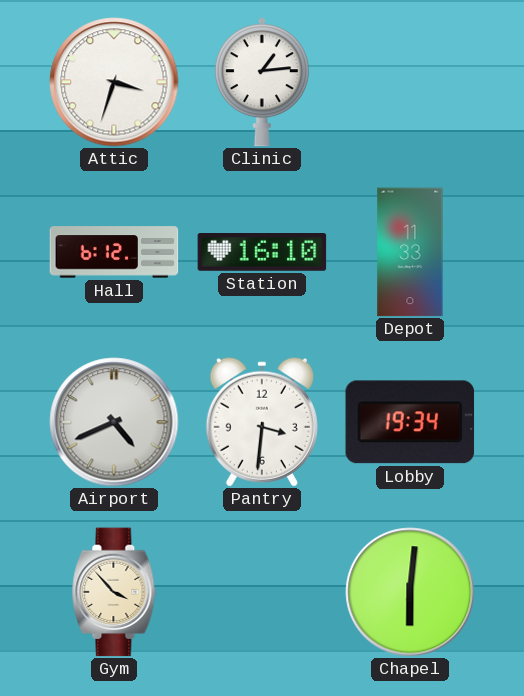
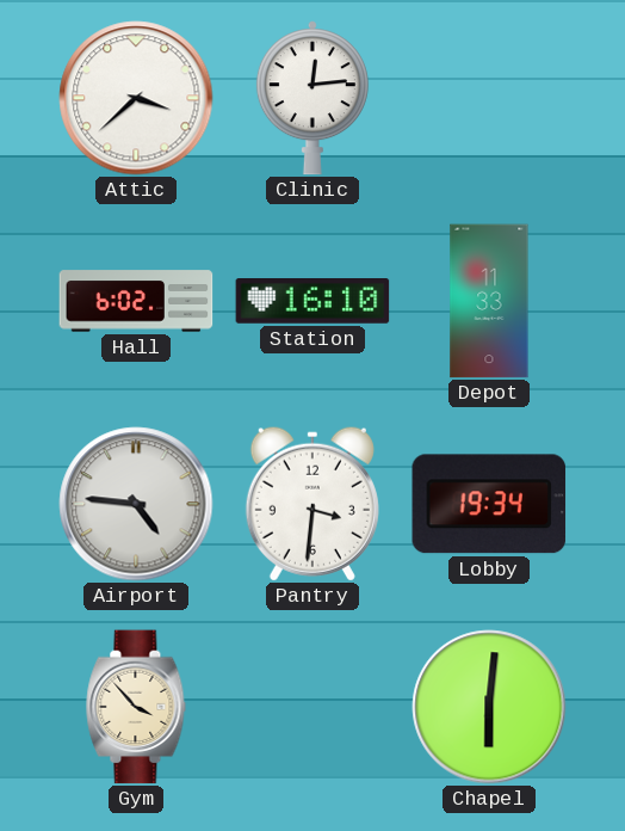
Attic: 3:33 -> 3:38 (136, 98)
Clinic: 1:14 -> 12:14 (312, 98)
Hall: 6:12 -> 6:02 (136, 301)
Airport: 4:41 -> 4:46 (136, 504)
